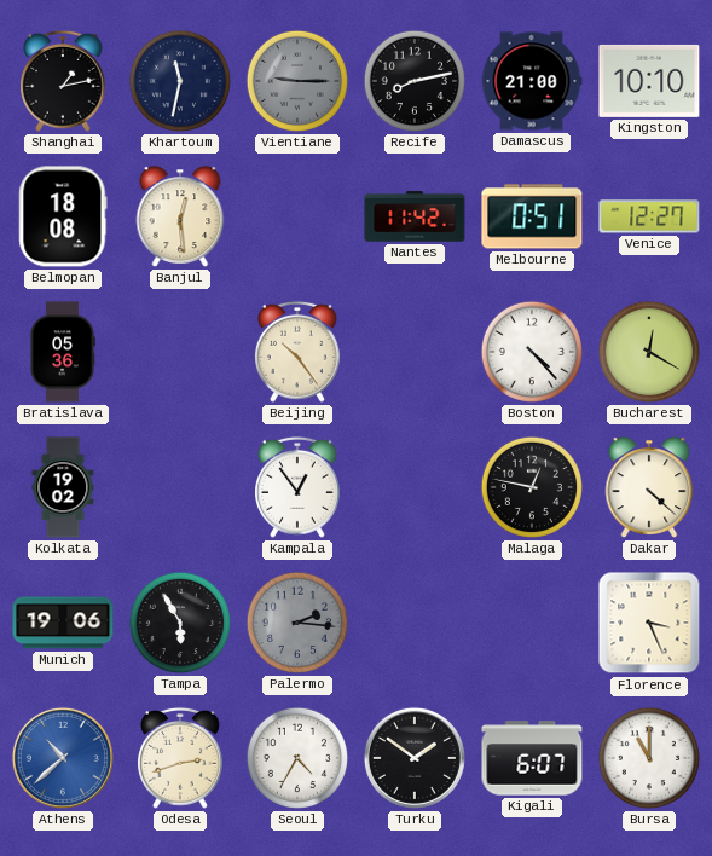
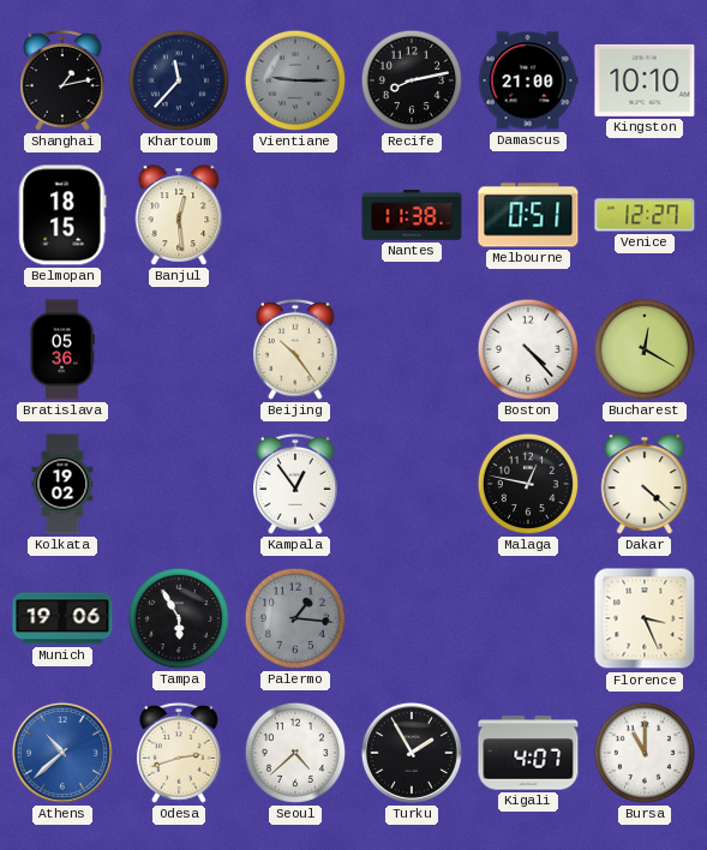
Khartoum: 11:32 -> 11:37 (179, 80)
Belmopan: 18:08 -> 18:15 (62, 215)
Nantes: 11:42 -> 11:38 (412, 215)
Palermo: 2:16 -> 1:16 (295, 618)
Seoul: 4:35 -> 4:38 (295, 753)
Turku: 1:51 -> 1:55 (412, 753)
Kigali: 6:07 -> 4:07 (528, 753)
